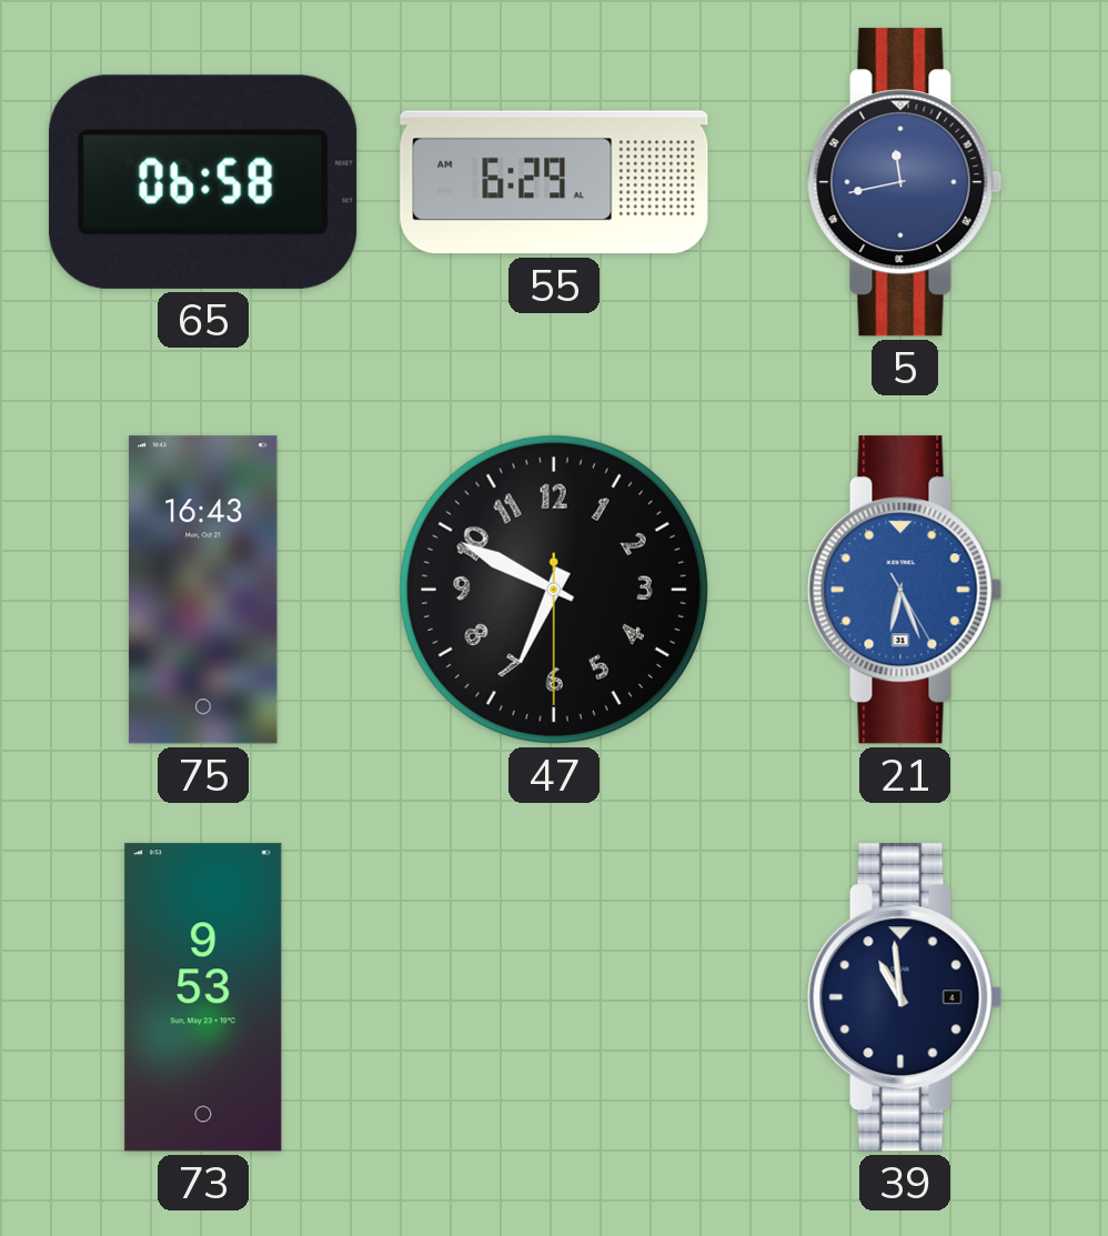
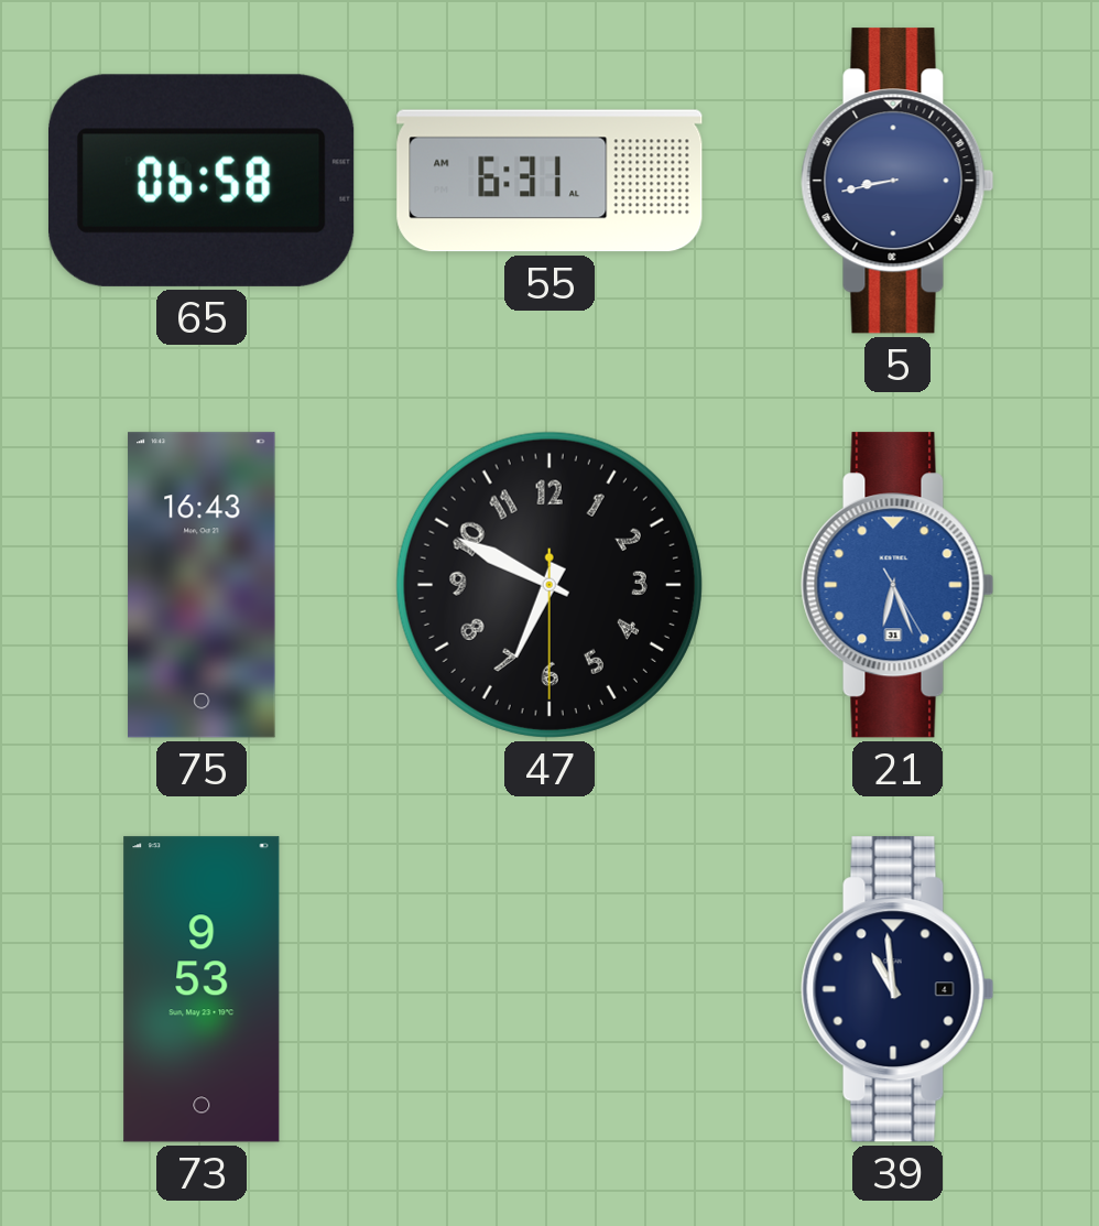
55: 6:29 -> 6:31 (549, 181)
5: 11:43 -> 8:43 (897, 181)
